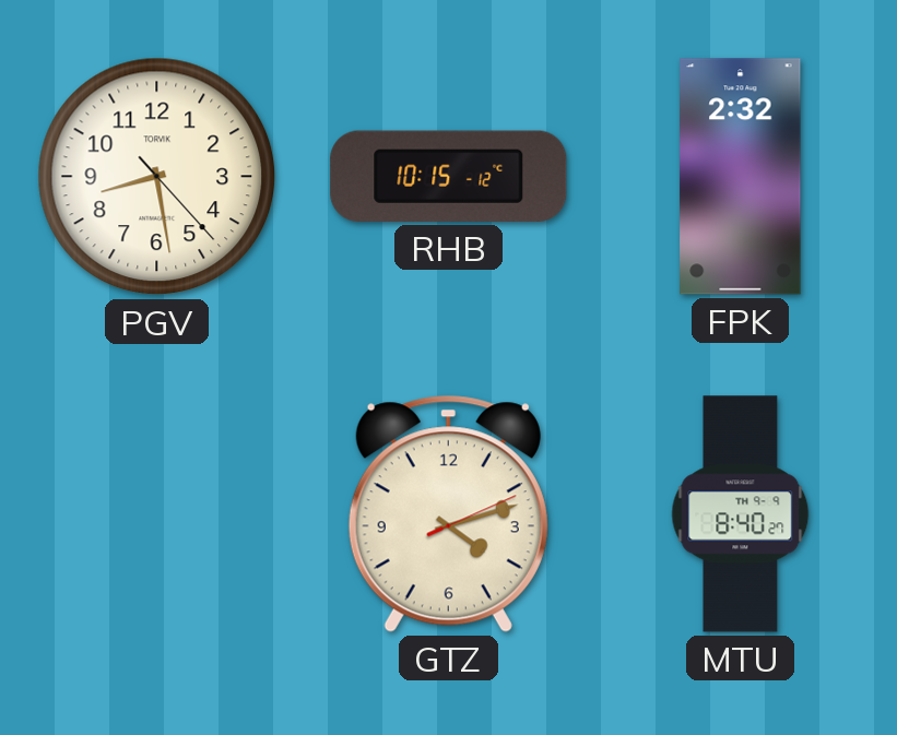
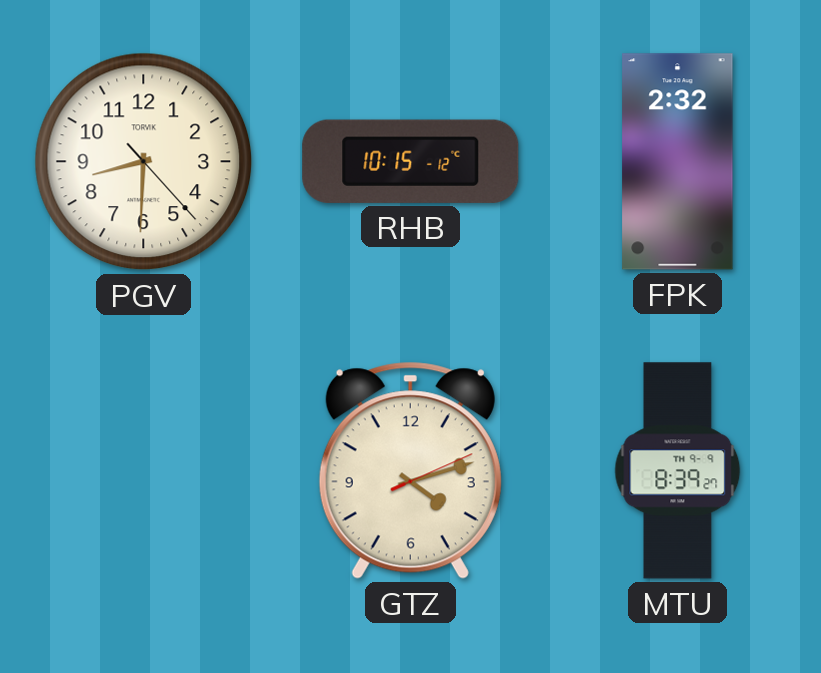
PGV: 8:28 -> 8:30 (144, 162)
MTU: 8:40 -> 8:39 (678, 471)
